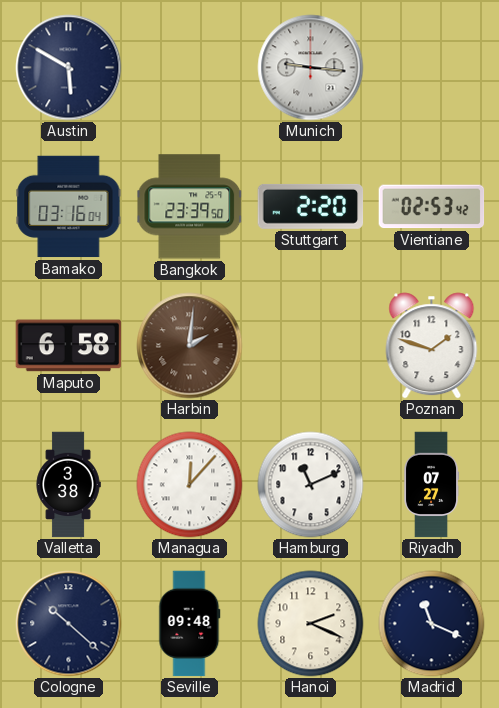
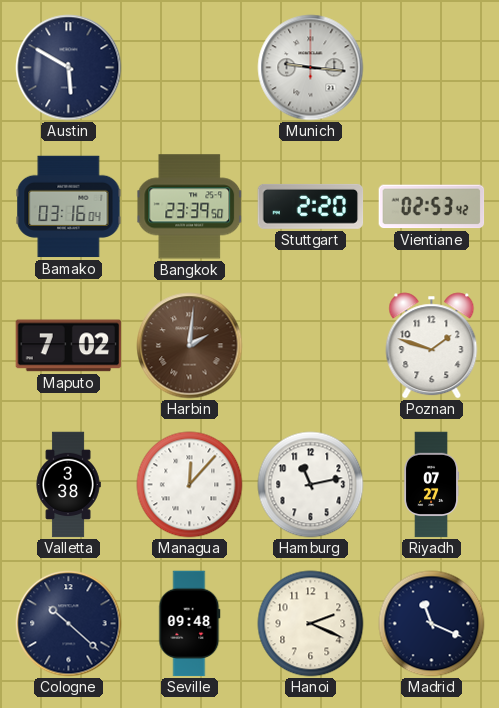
Maputo: 6:58 -> 7:02 (69, 346)
Hamburg: 11:11 -> 11:13 (311, 485)
